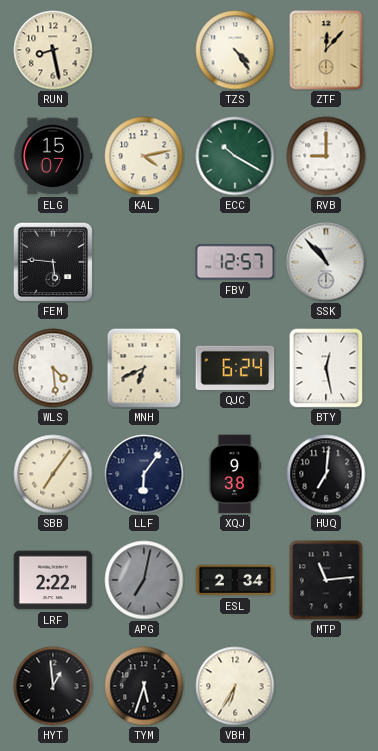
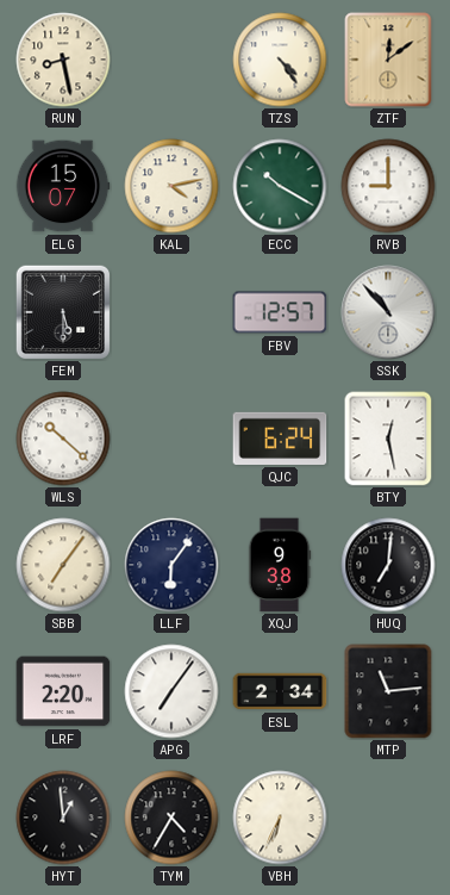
ZTF: 12:07 -> 12:09 (388, 60)
FEM: 5:46 -> 5:30 (62, 311)
WLS: 4:29 -> 10:22 (63, 439)
MNH: 6:41 -> none (144, 368)
LRF: 2:22 -> 2:20 (63, 691)
APG: 7:02 -> 7:06 (171, 691)
APG dial: grey -> white (171, 691)
TYM: 5:33 -> 4:35 (171, 818)
VBH: 6:35 -> 6:34 (280, 818)
